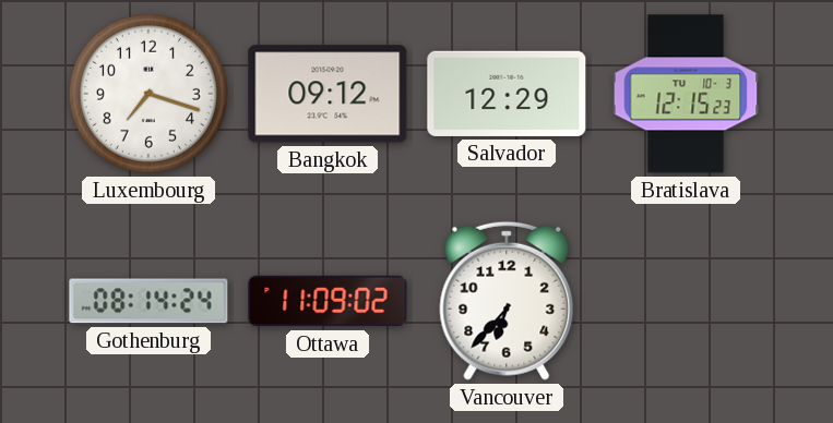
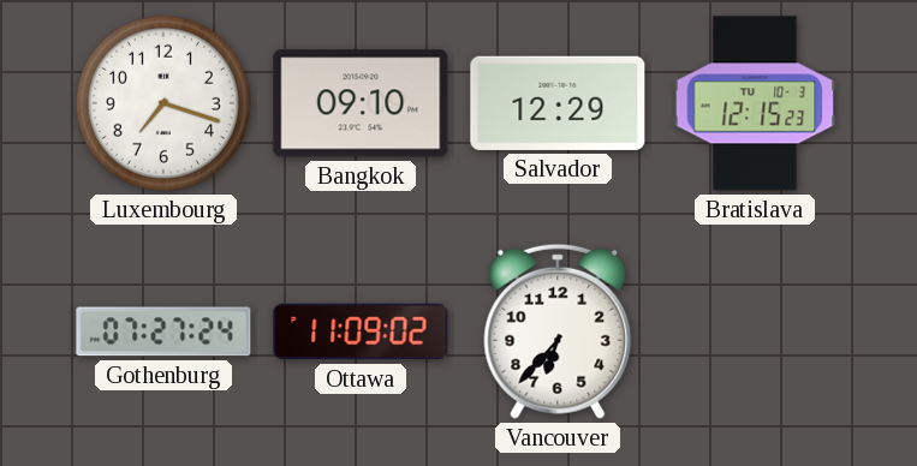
Bangkok: 09:12 -> 09:10 (361, 103)
Gothenburg: 08:14 -> 07:27 (163, 331)
